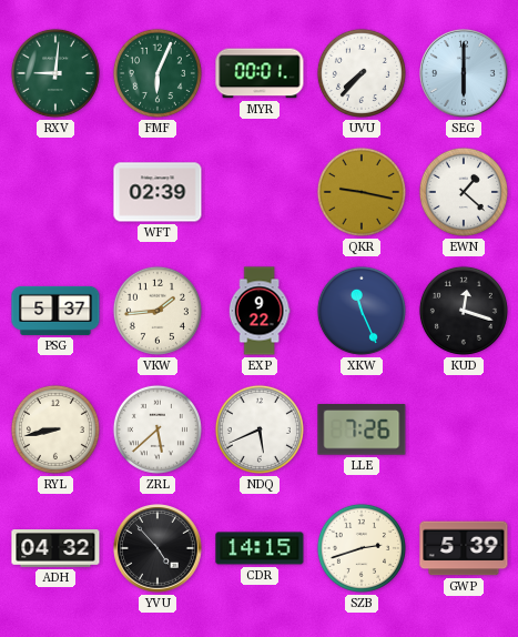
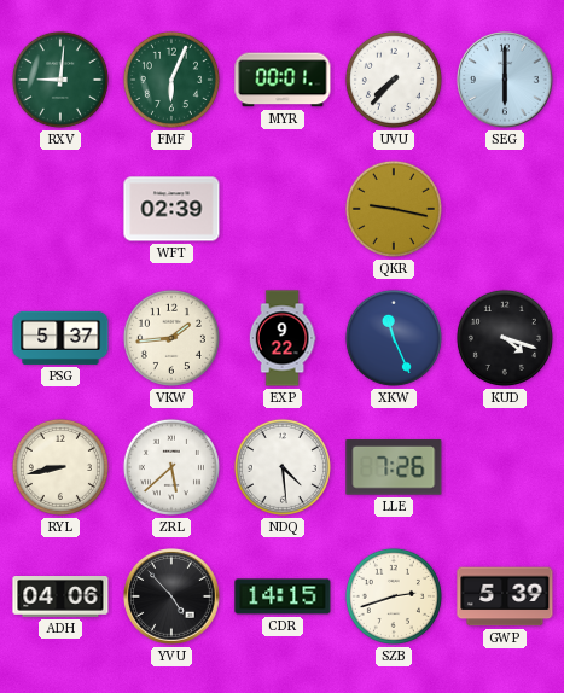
EWN: 1:22 -> none (464, 192)
KUD: 12:18 -> 4:18 (505, 338)
NDQ: 5:41 -> 4:29 (283, 467)
ADH: 04:32 -> 04:06 (60, 598)
